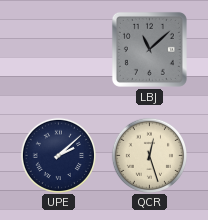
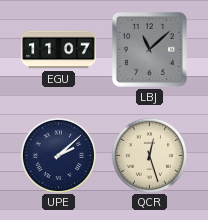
EGU: none -> 11:07 (59, 50)
